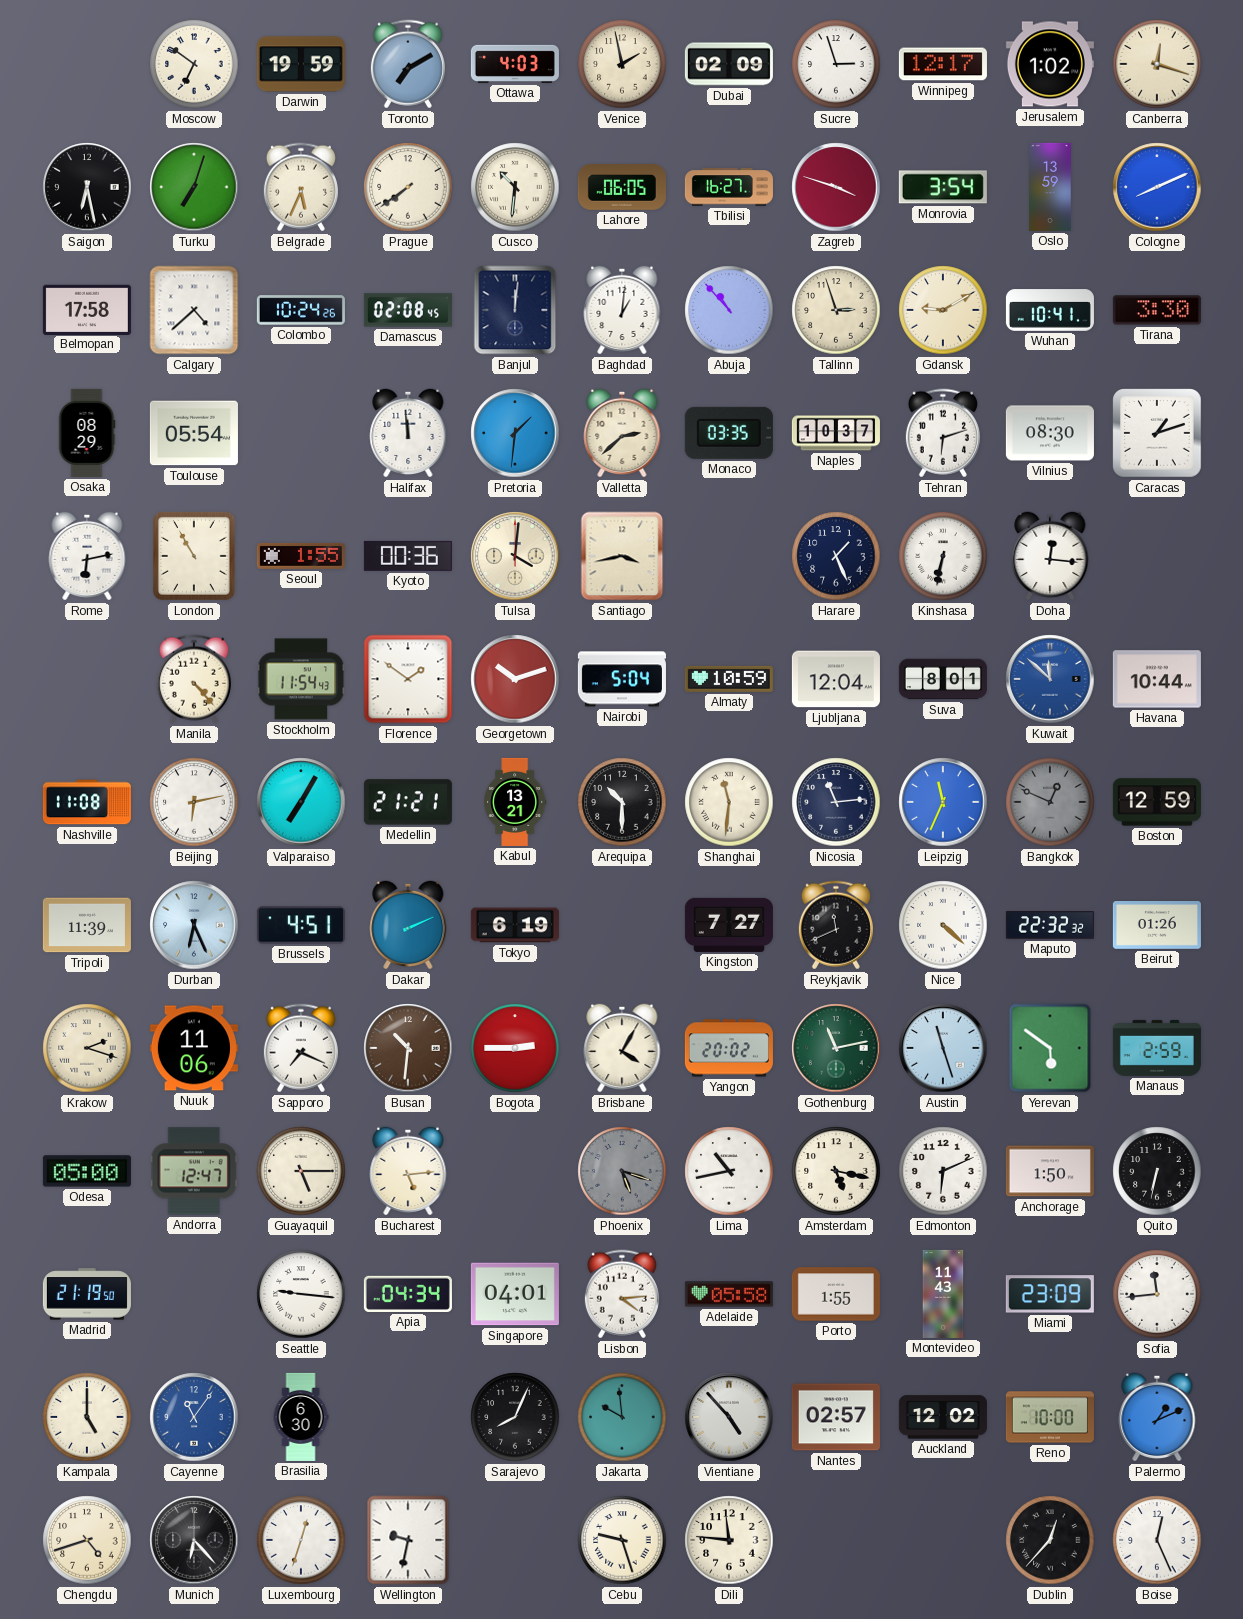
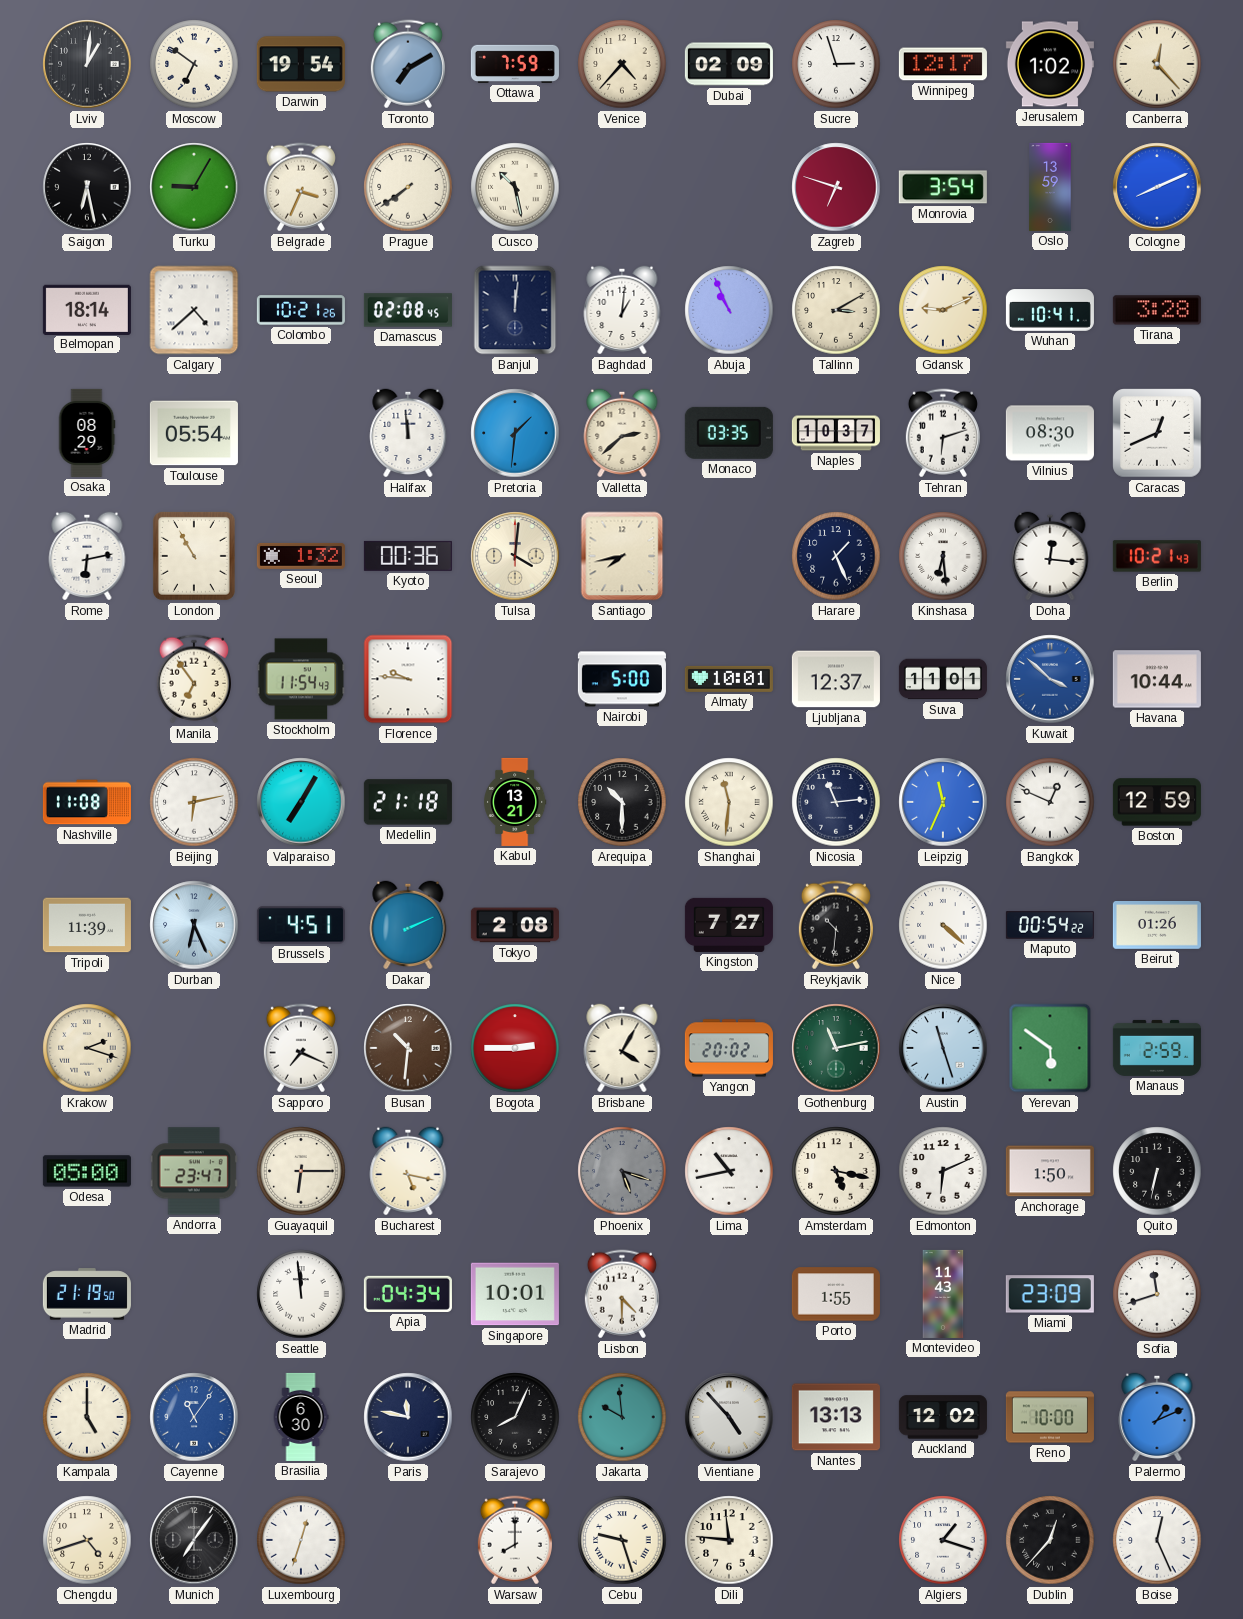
Lviv: none -> 1:01 (87, 64)
Darwin: 19:59 -> 19:54 (301, 64)
Ottawa: 4:03 -> 7:59 (515, 64)
Venice: 1:58 -> 4:37 (622, 64)
Canberra: 12:18 -> 12:23 (1157, 64)
Turku: 7:03 -> 9:05 (194, 187)
Belgrade: 5:34 -> 3:34 (301, 187)
Cusco: 10:31 -> 10:28 (515, 187)
Lahore: 06:05 -> none (622, 187)
Tbilisi: 16:27 -> none (729, 187)
Zagreb: 3:48 -> 6:48 (836, 187)
Belmopan: 17:58 -> 18:14 (87, 309)
Colombo: 10:24 -> 10:21 (301, 310)
Abuja: 10:53 -> 10:56 (729, 310)
Tallinn: 2:57 -> 3:10 (836, 310)
Gdansk: 9:10 -> 9:11 (943, 310)
Tirana: 3:30 -> 3:28 (1157, 310)
Caracas: 1:12 -> 12:41 (1157, 433)
Seoul: 1:55 -> 1:32 (301, 556)
Santiago: 3:43 -> 7:43 (622, 556)
Kinshasa: 6:32 -> 6:29 (943, 556)
Berlin: none -> 10:21 (1157, 556)
Manila: 4:23 -> 6:54 (194, 679)
Florence: 1:51 -> 9:46 (408, 679)
Georgetown: 10:12 -> none (515, 679)
Nairobi: 5:04 -> 5:00 (622, 679)
Almaty: 10:59 -> 10:01 (729, 679)
Ljubljana: 12:04 -> 12:37 (836, 679)
Suva: 8:01 -> 11:01 (943, 679)
Kuwait: 11:52 -> 3:52 (1050, 679)
Medellin: 21:21 -> 21:18 (408, 802)
Bangkok dial: grey -> white (1050, 802)
Tokyo: 6:19 -> 2:08 (515, 925)
Reykjavik: 11:41 -> 10:31 (836, 925)
Maputo: 22:32 -> 00:54 (1050, 925)
Nuuk: 11:06 -> none (194, 1048)
Andorra: 12:47 -> 23:47 (194, 1171)
Guayaquil: 5:15 -> 6:15 (301, 1171)
Bucharest: 5:14 -> 5:17 (408, 1171)
Seattle: 9:16 -> 11:59 (301, 1294)
Singapore: 04:01 -> 10:01 (515, 1294)
Lisbon: 4:14 -> 4:30 (622, 1294)
Adelaide: 05:58 -> none (729, 1294)
Sofia: 11:44 -> 11:42 (1157, 1294)
Paris: none -> 11:47 (408, 1417)
Nantes: 02:57 -> 13:13 (836, 1417)
Munich: 6:23 -> 7:06 (194, 1540)
Wellington: 9:32 -> none (408, 1540)
Warsaw: none -> 8:00 (515, 1540)
Algiers: none -> 1:18 (943, 1540)
